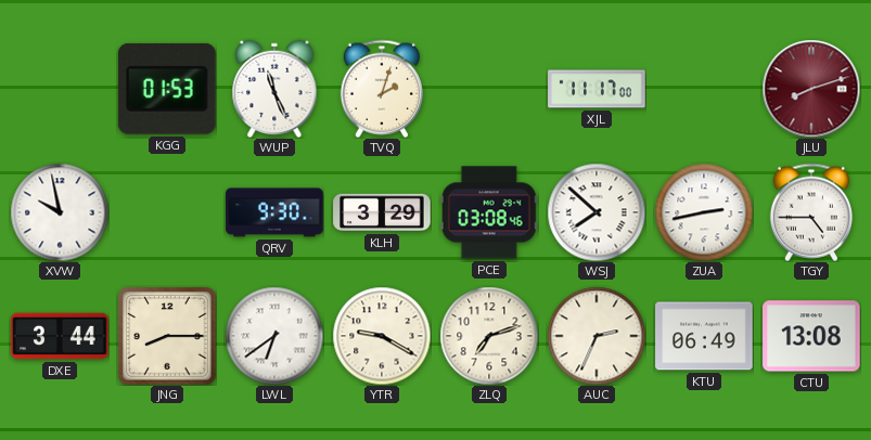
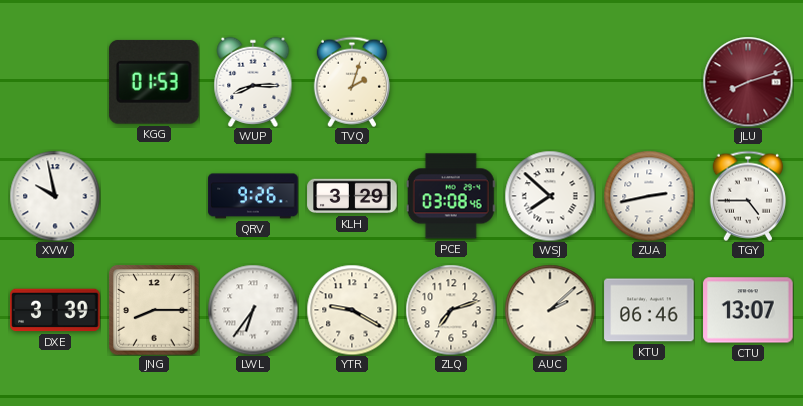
WUP: 11:26 -> 8:15 (253, 81)
XJL: 11:17 -> none (597, 89)
QRV: 9:30 -> 9:26 (253, 196)
DXE: 3:44 -> 3:39 (55, 310)
LWL: 6:39 -> 6:36 (253, 310)
AUC: 2:34 -> 2:08 (550, 310)
KTU: 06:49 -> 06:46 (649, 310)
CTU: 13:08 -> 13:07 (748, 310)
